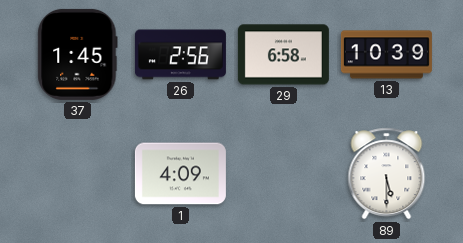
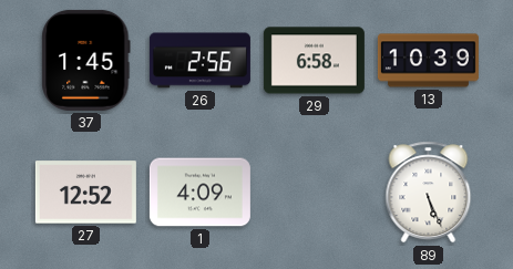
27: none -> 12:52 (85, 193)
89: 5:30 -> 5:26 (429, 193)
